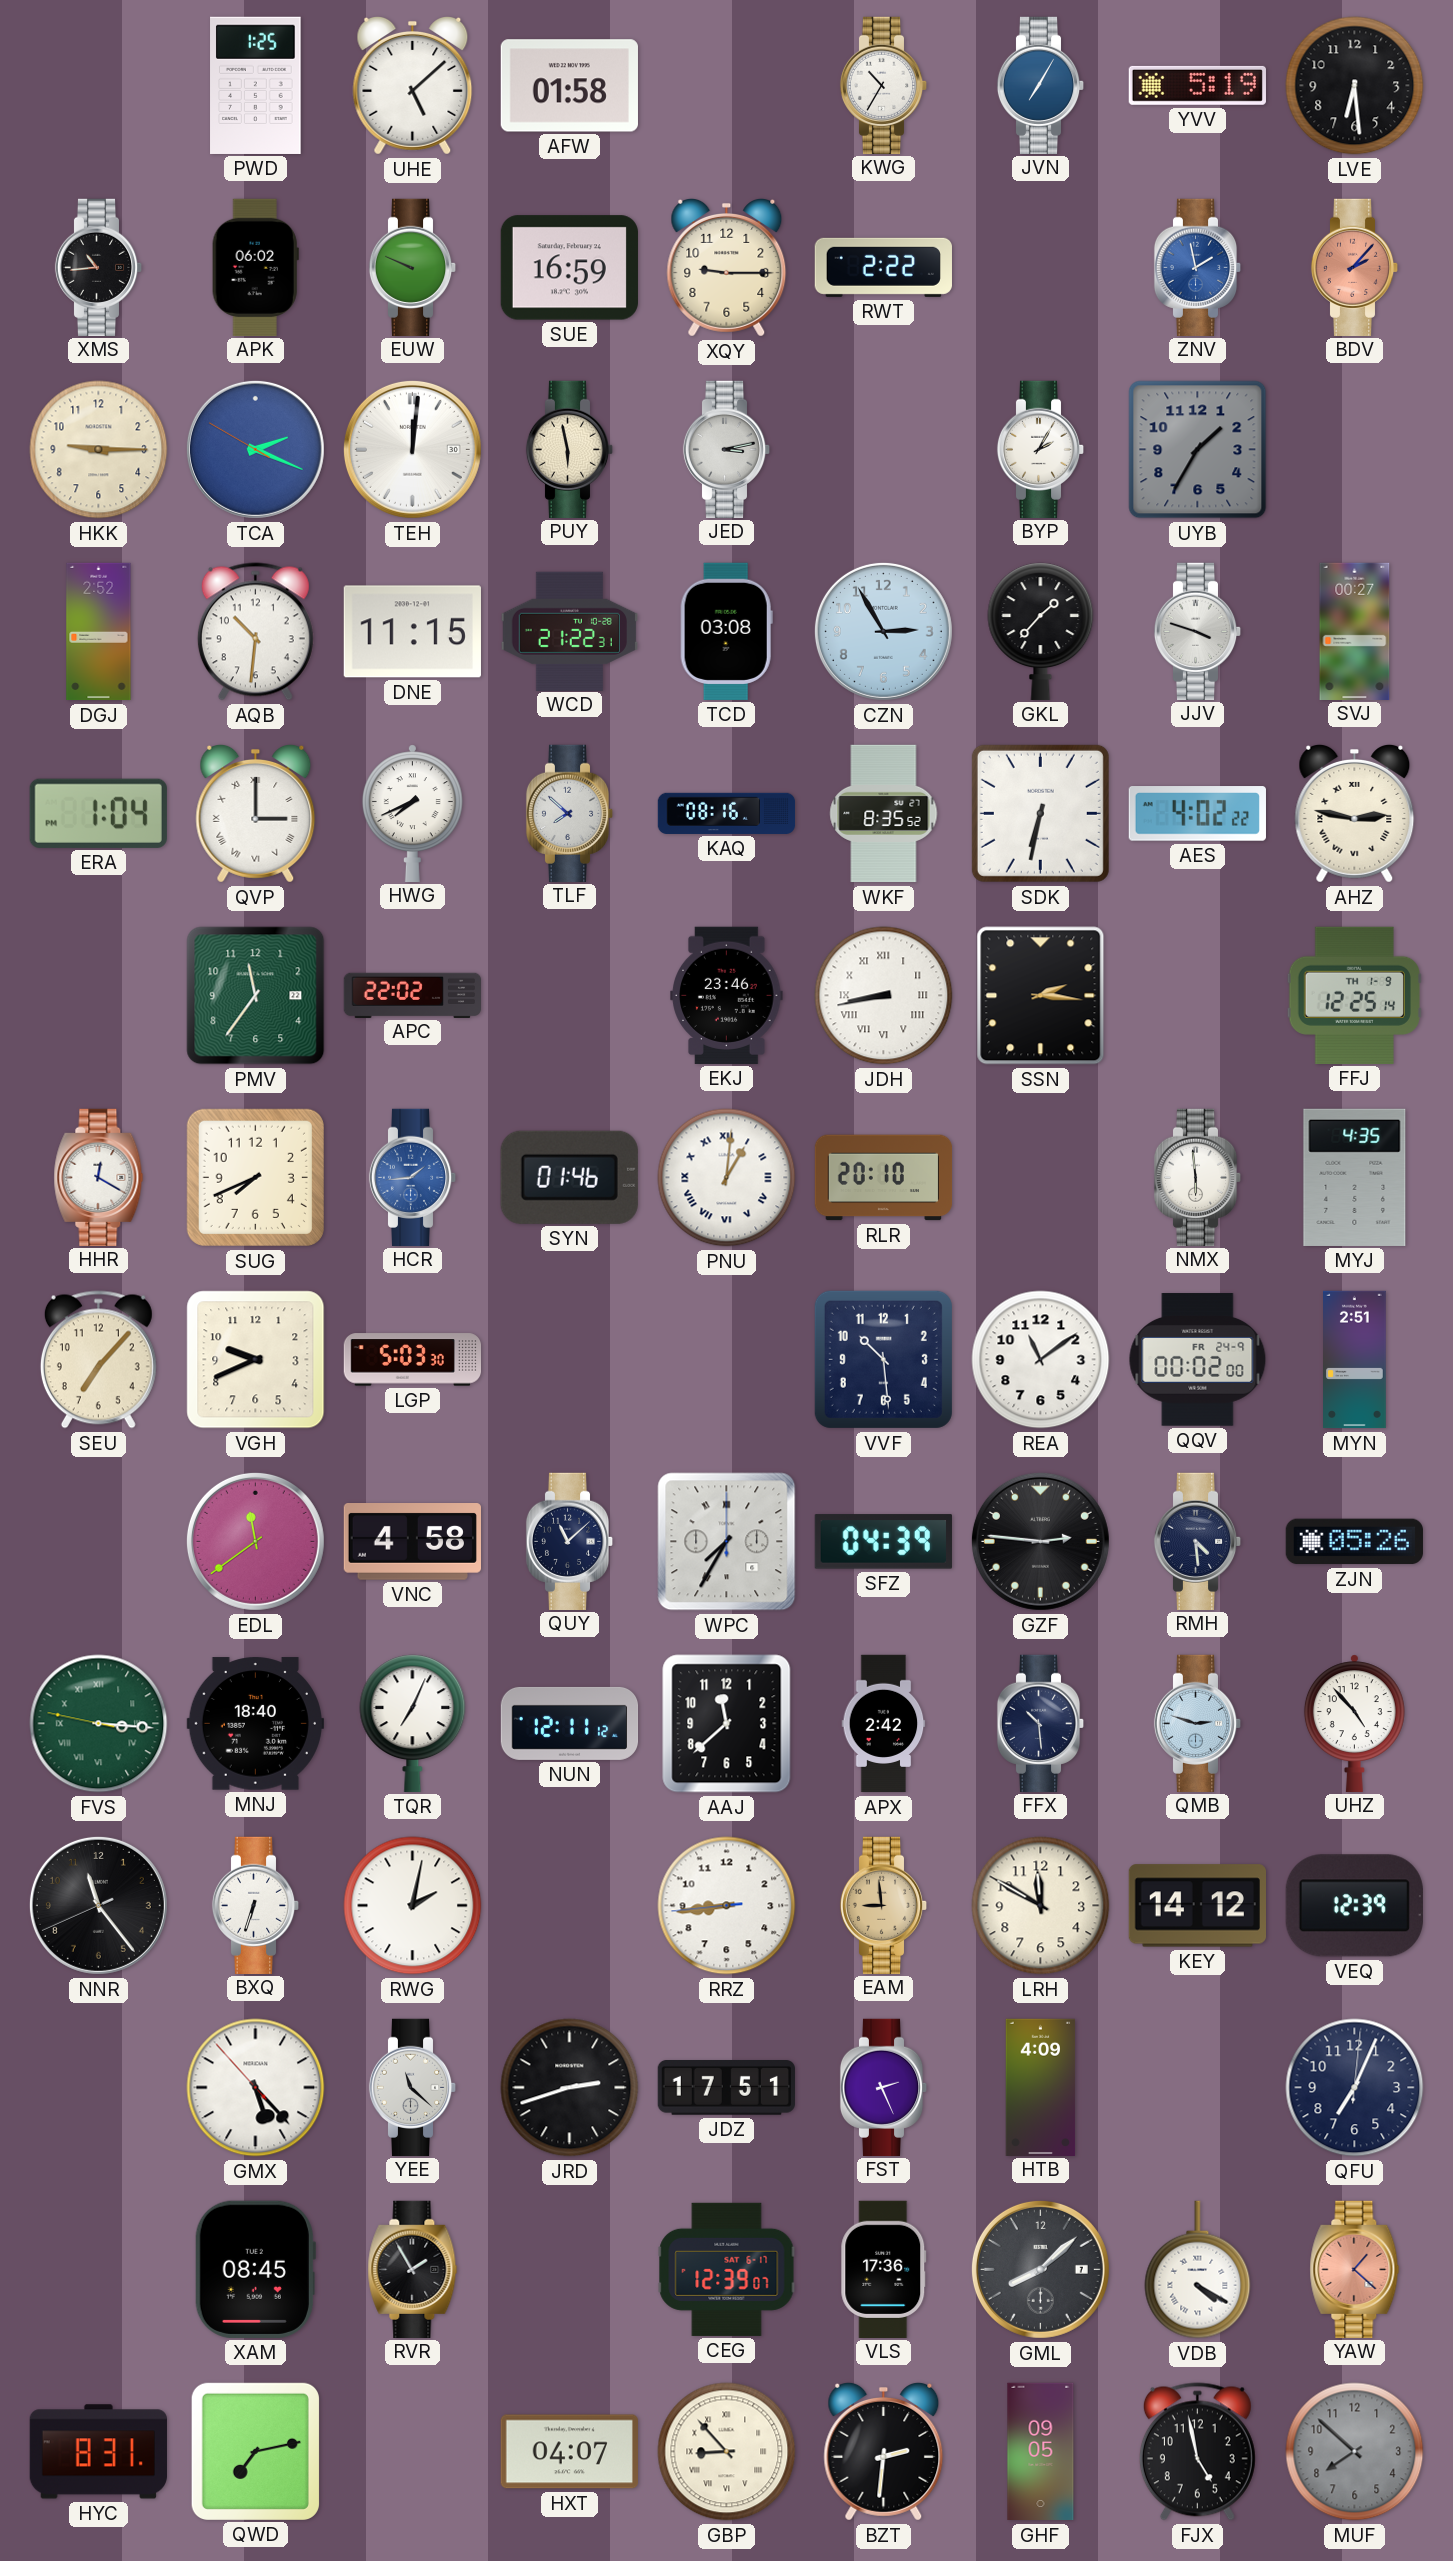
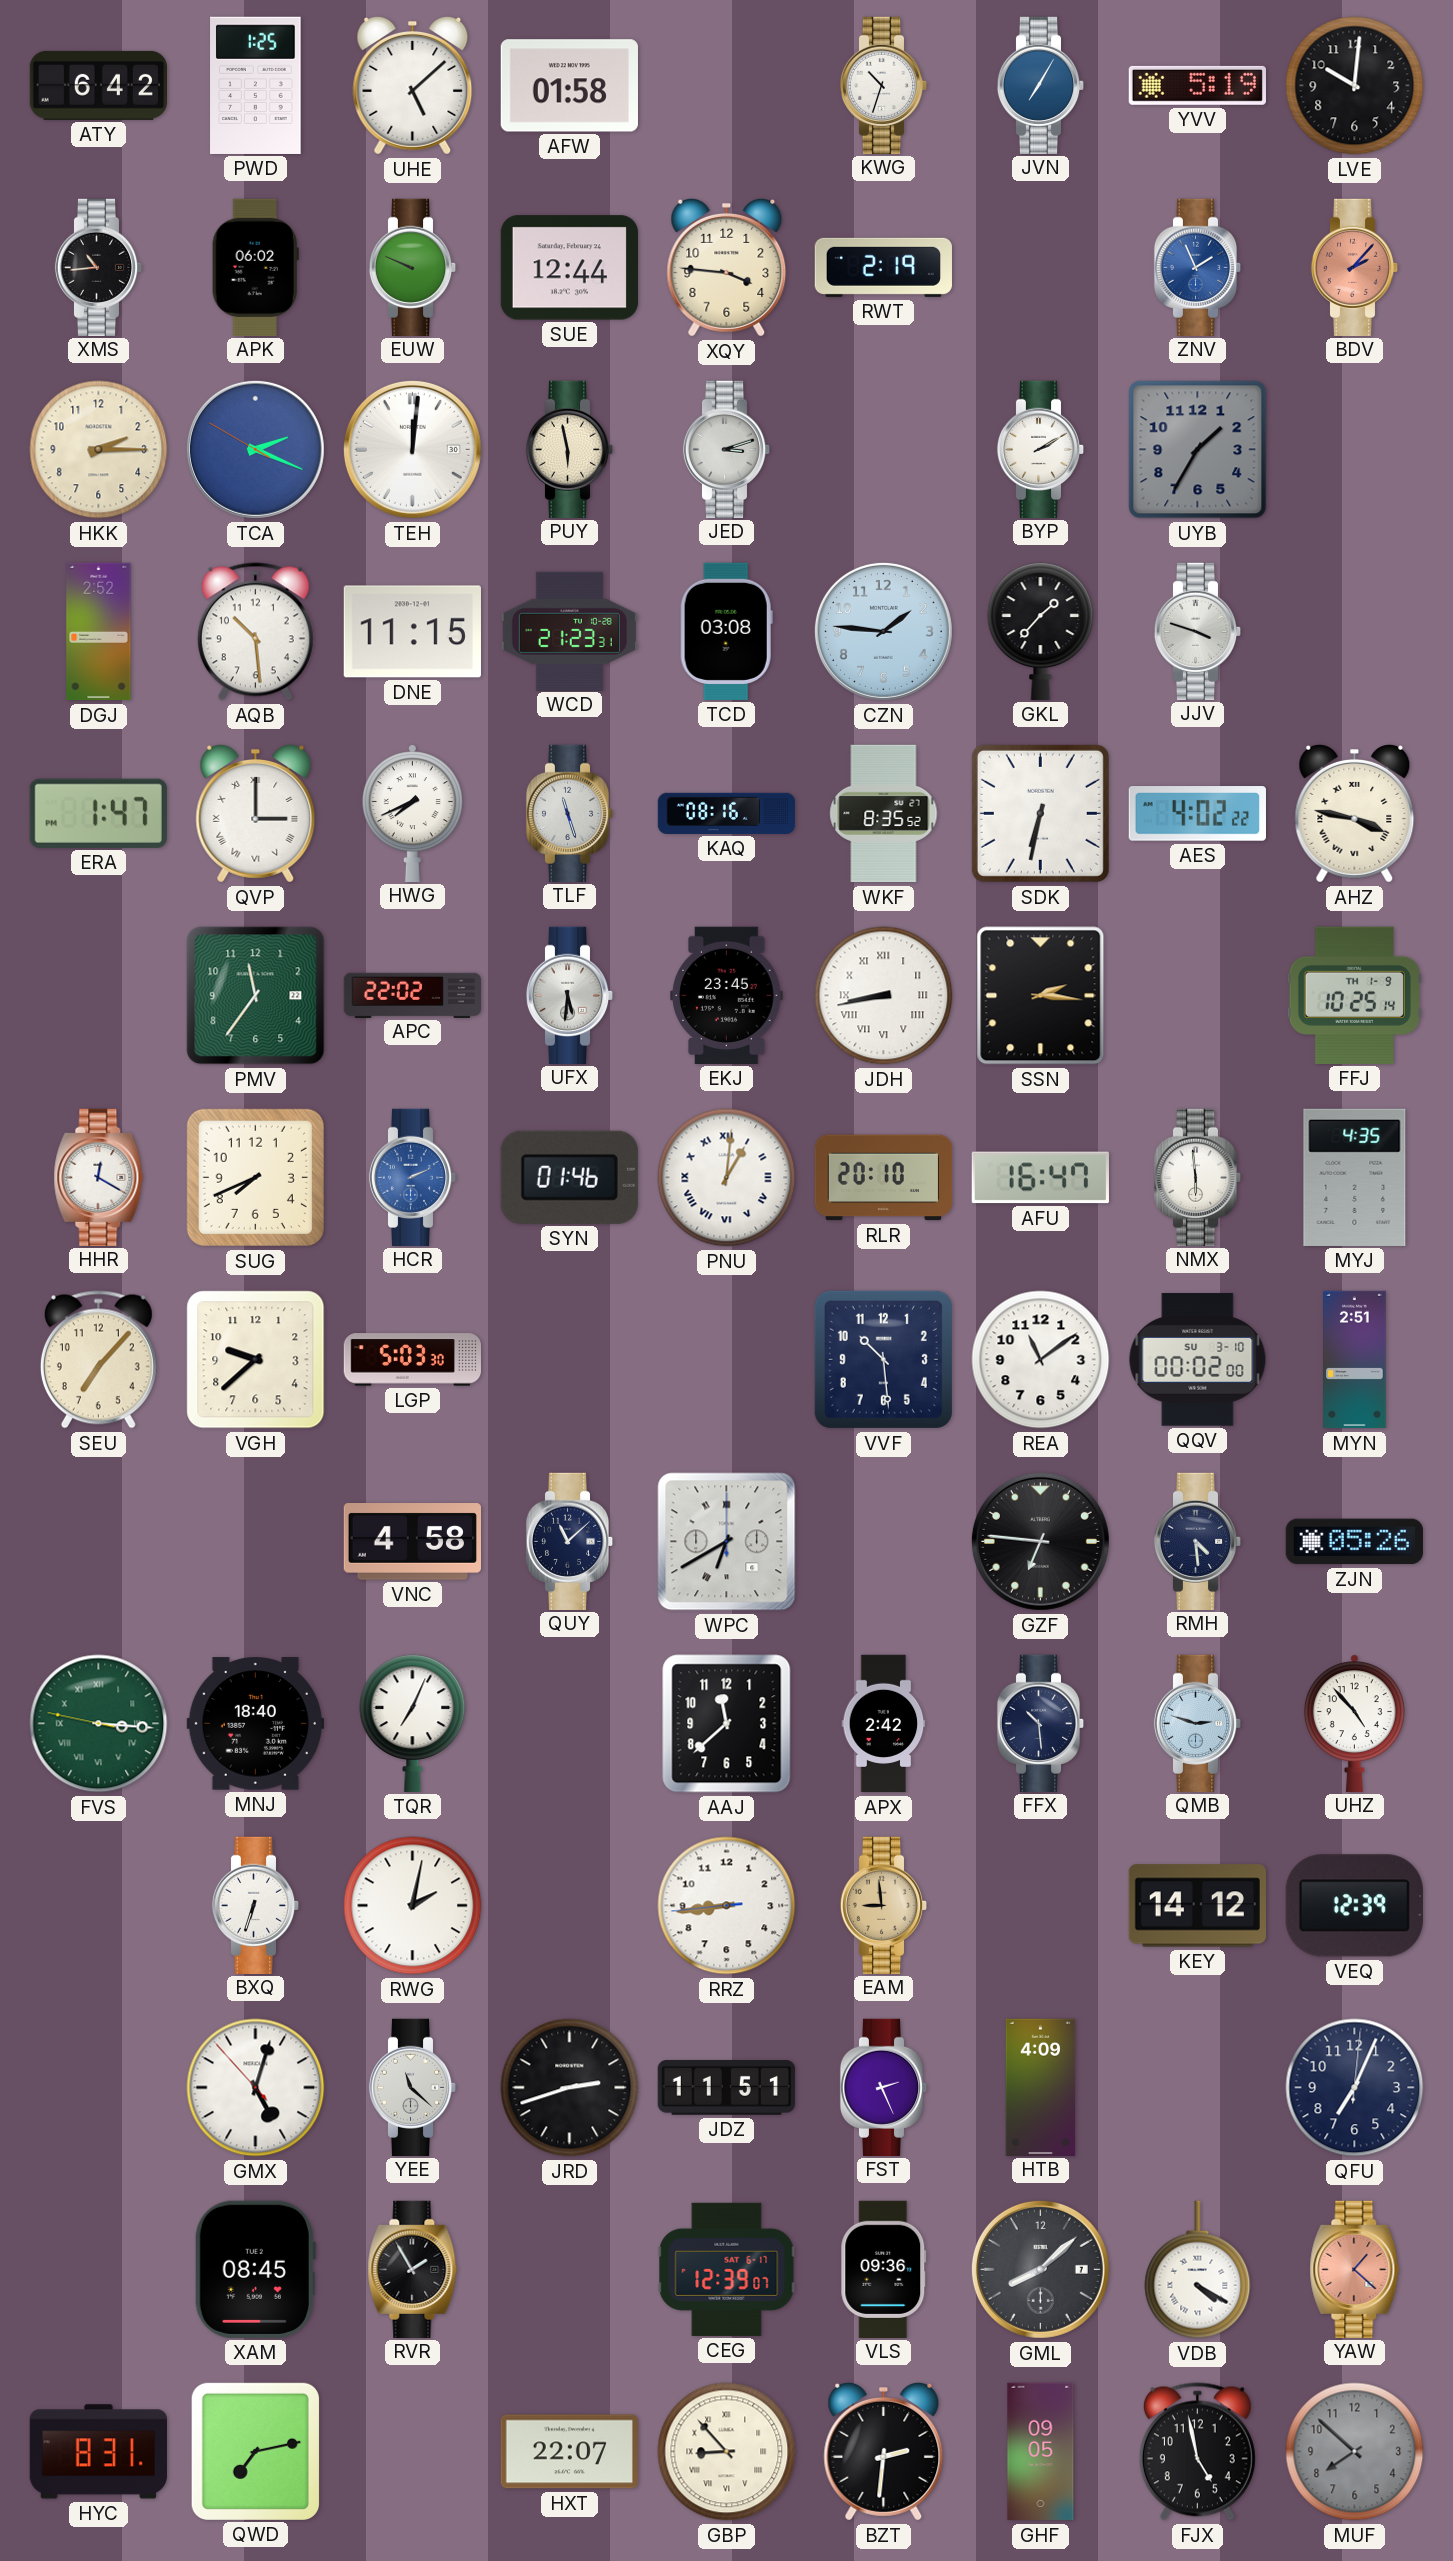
ATY: none -> 6:42 (98, 85)
KWG: 10:35 -> 10:33 (884, 85)
LVE: 6:29 -> 10:01 (1355, 86)
SUE: 16:59 -> 12:44 (569, 268)
XQY: 9:15 -> 3:46 (727, 267)
RWT: 2:22 -> 2:19 (883, 267)
ZNV: 1:58 -> 1:56 (1198, 267)
HKK: 9:15 -> 2:15 (99, 450)
JED: 3:13 -> 3:12 (727, 449)
BYP: 2:05 -> 2:10 (1041, 449)
AQB: 10:31 -> 10:29 (255, 632)
WCD: 21:22 -> 21:23 (569, 631)
CZN: 2:55 -> 1:46 (883, 631)
SVJ: 00:27 -> none (1355, 631)
ERA: 1:04 -> 1:47 (98, 813)
TLF: 7:52 -> 11:27 (570, 813)
AHZ: 2:47 -> 3:47 (1355, 813)
UFX: none -> 5:31 (570, 995)
EKJ: 23:46 -> 23:45 (727, 995)
FFJ: 12:25 -> 10:25 (1354, 995)
HCR: 1:44 -> 2:11 (413, 1177)
AFU: none -> 16:47 (1040, 1178)
VGH: 9:41 -> 9:38 (256, 1360)
QQV date: FR 24-9 -> SU 3-10 (1198, 1360)
EDL: 11:39 -> none (255, 1541)
WPC: 7:35 -> 6:40 (727, 1542)
SFZ: 04:39 -> none (883, 1542)
GZF: 2:46 -> 6:46 (1040, 1541)
NUN: 12:11 -> none (570, 1723)
NNR: 11:23 -> none (98, 1905)
LRH: 11:50 -> none (1041, 1906)
GMX: 5:22 -> 5:02 (256, 2088)
JDZ: 17:51 -> 11:51 (726, 2088)
VLS: 17:36 -> 09:36 (884, 2269)
HXT: 04:07 -> 22:07 (569, 2452)
